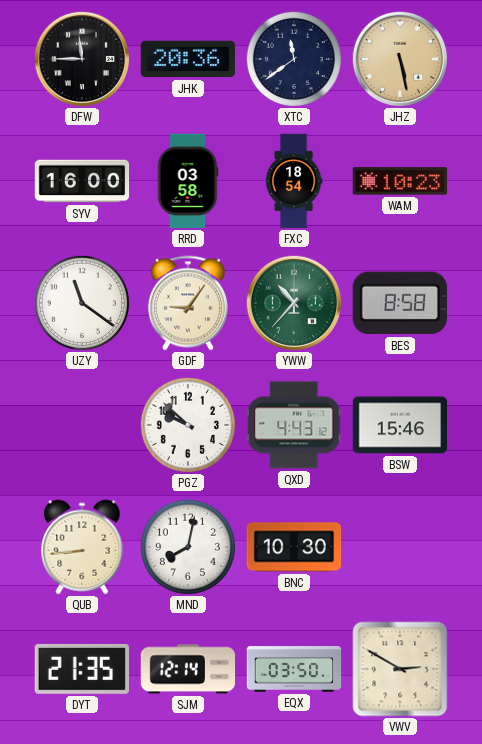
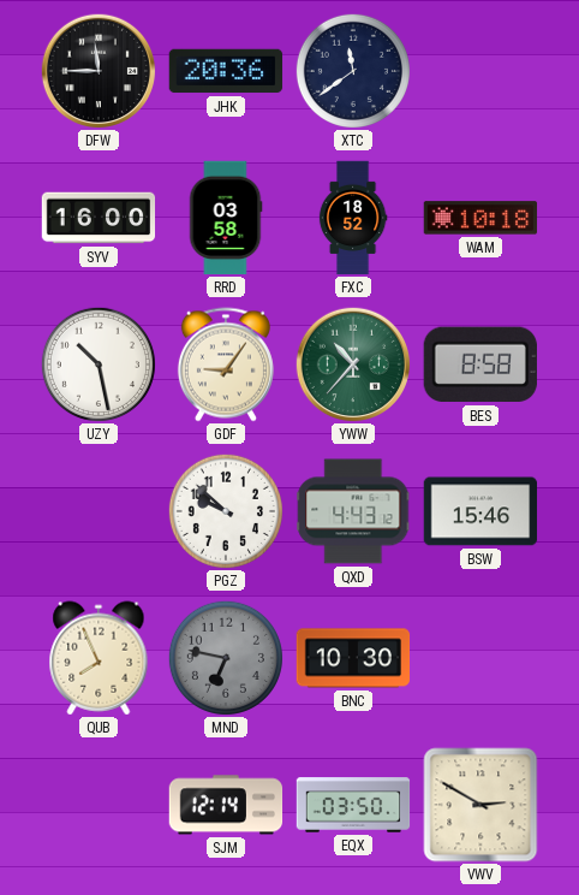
JHZ: 5:28 -> none (400, 59)
FXC: 18:54 -> 18:52 (353, 218)
WAM: 10:23 -> 10:18 (480, 218)
UZY: 11:21 -> 10:28 (99, 364)
QUB: 8:44 -> 7:56 (99, 658)
MND: 8:02 -> 6:47 (226, 658)
MND dial: white -> grey (226, 658)
DYT: 21:35 -> none (81, 669)
